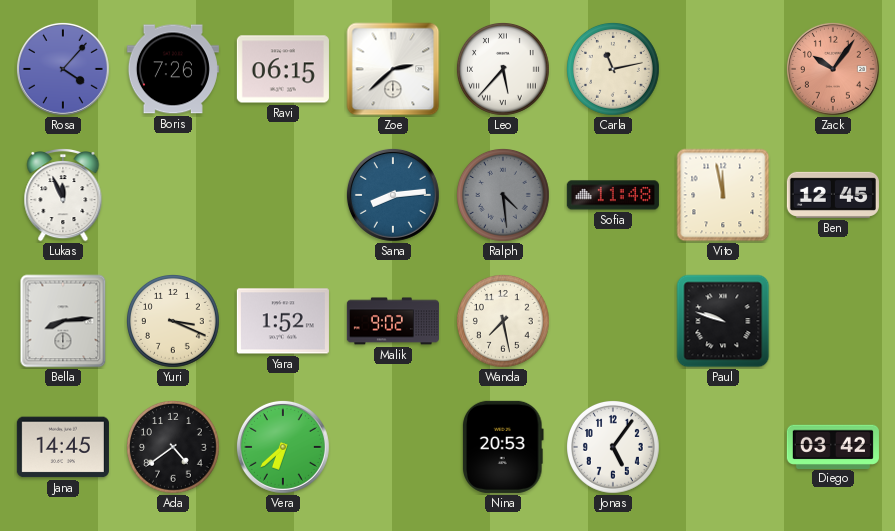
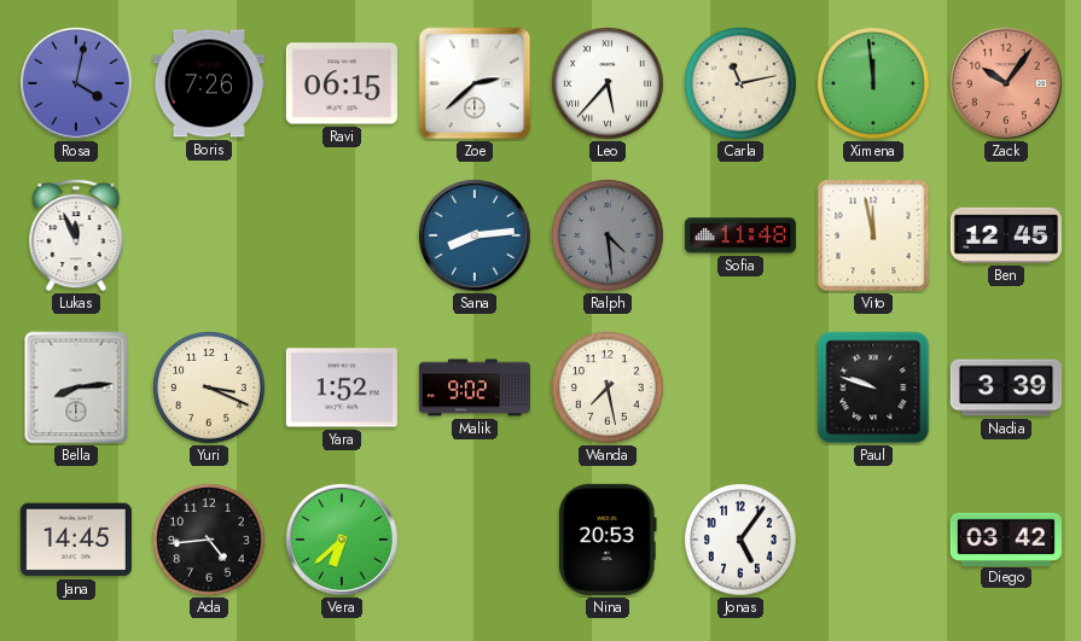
Rosa: 4:07 -> 4:02 (76, 83)
Ximena: none -> 11:59 (874, 85)
Nadia: none -> 3:39 (1006, 387)
Ada: 4:39 -> 4:44 (210, 541)
